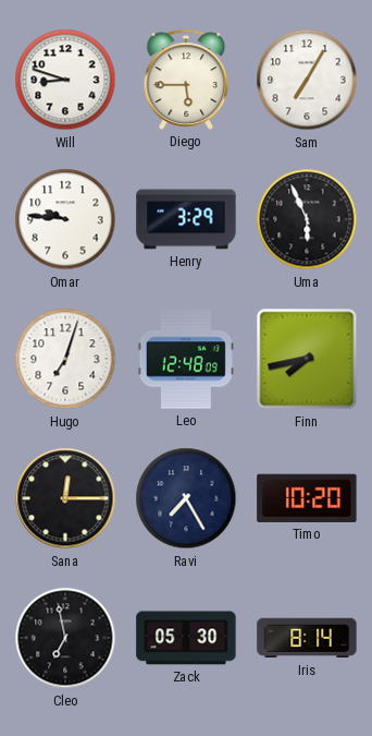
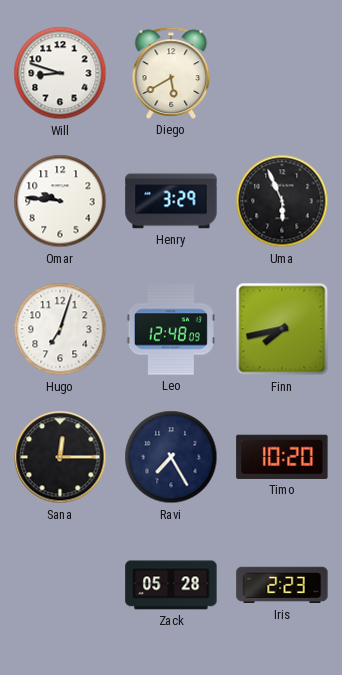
Diego: 5:45 -> 5:40 (171, 73)
Sam: 7:05 -> none (307, 80)
Cleo: 6:58 -> none (65, 638)
Zack: 05:30 -> 05:28 (171, 585)
Iris: 8:14 -> 2:23 (282, 585)
